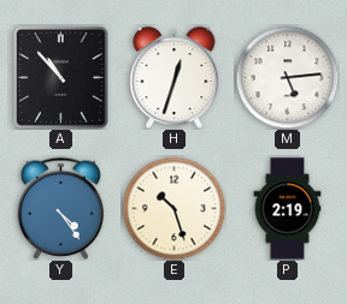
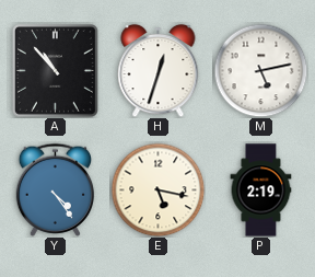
M: 5:14 -> 5:13 (260, 70)
E: 10:27 -> 5:17 (157, 189)
